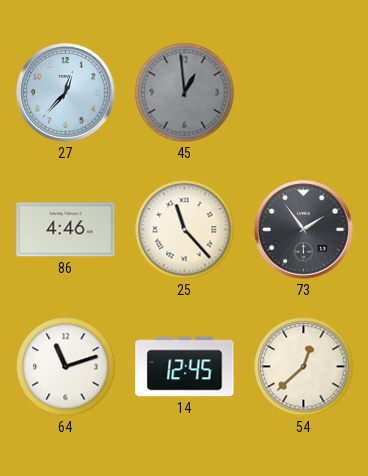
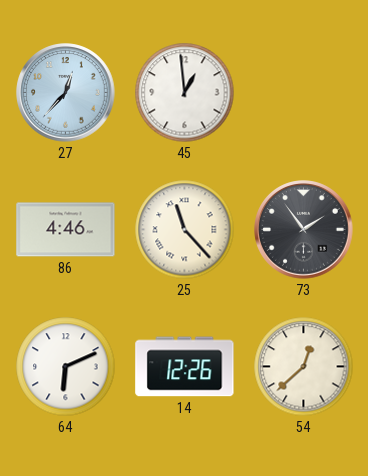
45 dial: grey -> white (185, 93)
64: 11:12 -> 6:11 (66, 367)
14: 12:45 -> 12:26 (185, 367)
